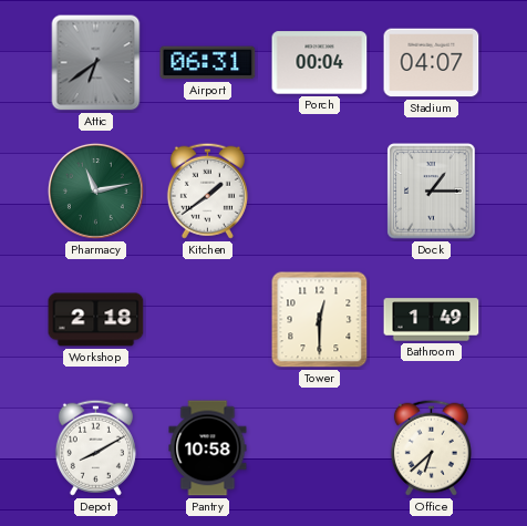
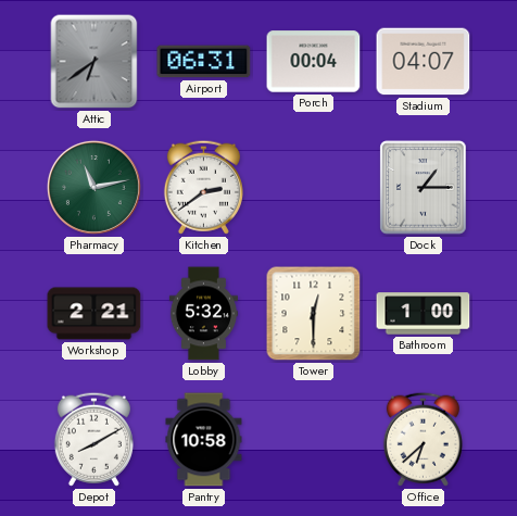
Kitchen: 1:39 -> 2:39 (203, 187)
Workshop: 2:18 -> 2:21 (94, 314)
Lobby: none -> 5:32 (203, 314)
Bathroom: 1:49 -> 1:00 (424, 314)
